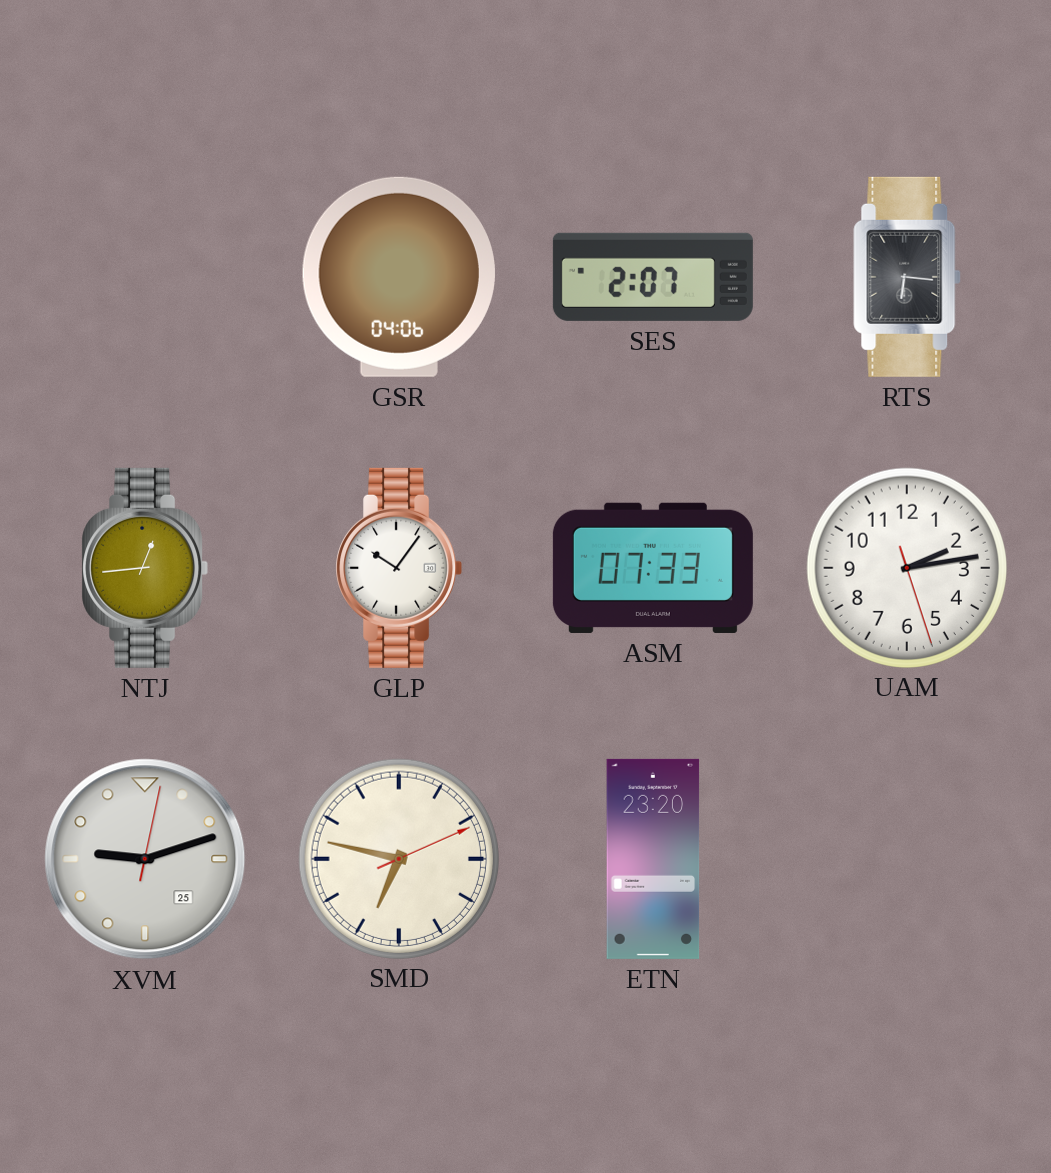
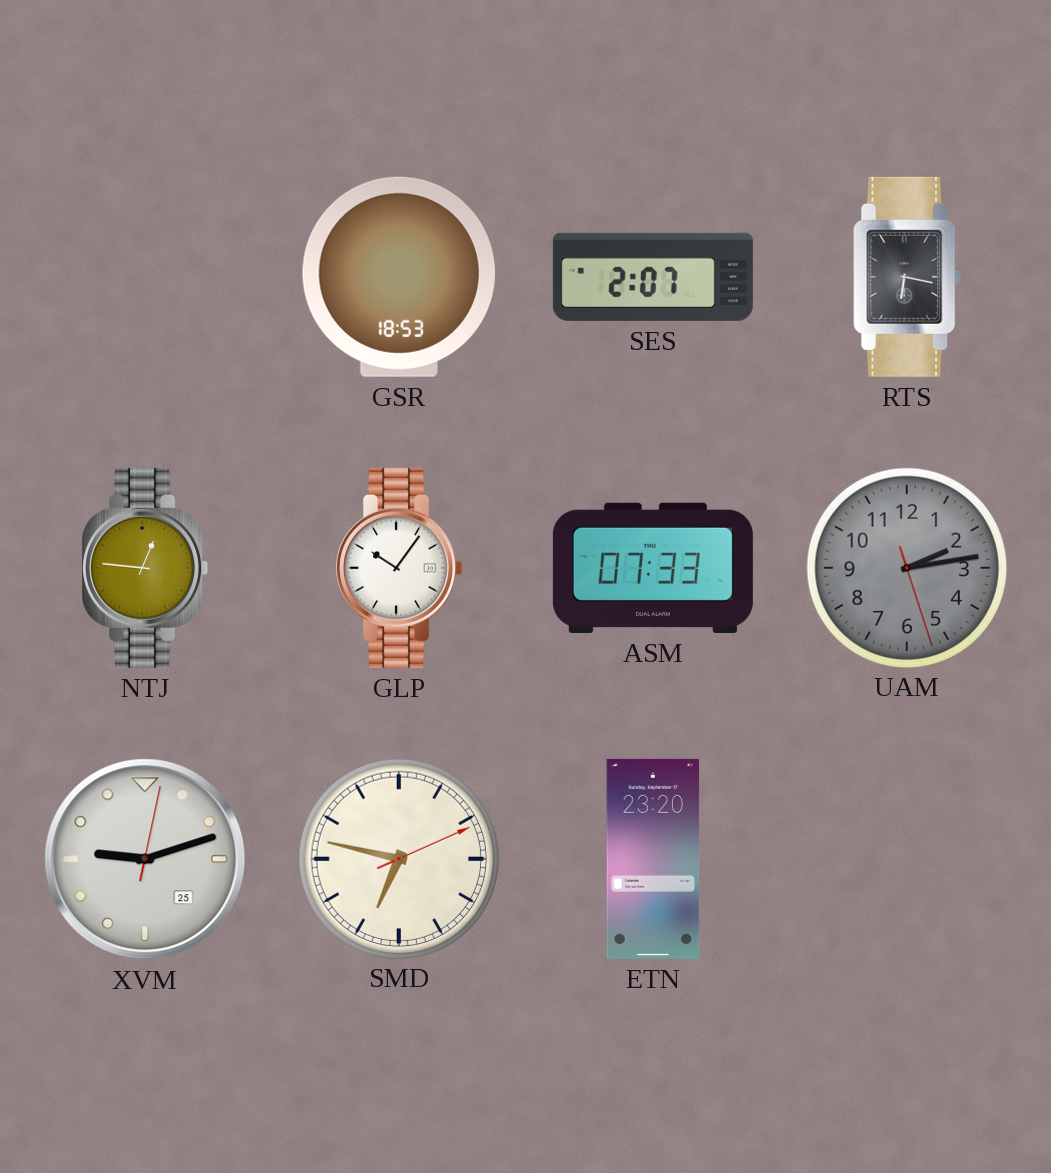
GSR: 04:06 -> 18:53 (399, 277)
RTS: 6:16 -> 6:17 (907, 277)
NTJ: 12:44 -> 12:46 (145, 568)
UAM dial: white -> grey (906, 567)
